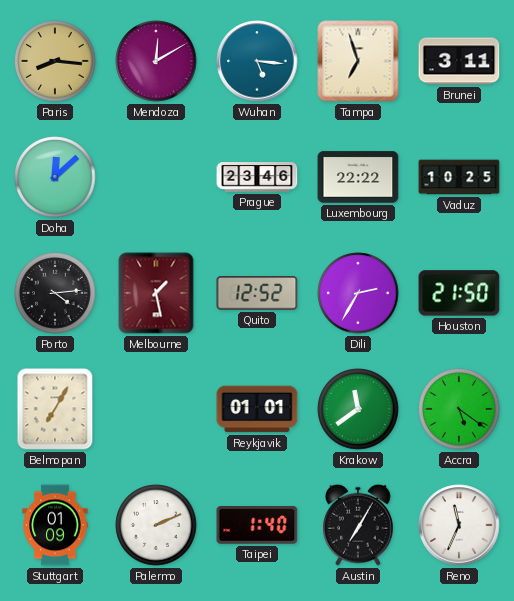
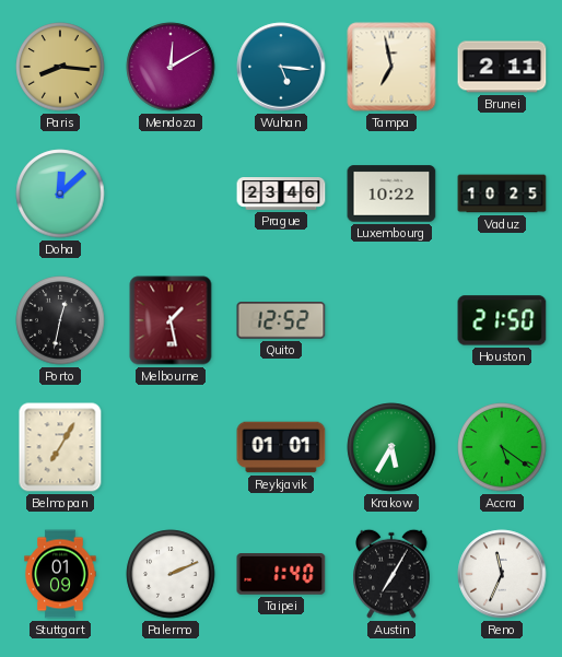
Tampa: 6:57 -> 6:58 (391, 67)
Brunei: 3:11 -> 2:11 (502, 67)
Luxembourg: 22:22 -> 10:22 (391, 193)
Porto: 4:14 -> 12:32 (60, 320)
Dili: 2:35 -> none (358, 293)
Krakow: 11:39 -> 5:35 (391, 447)
